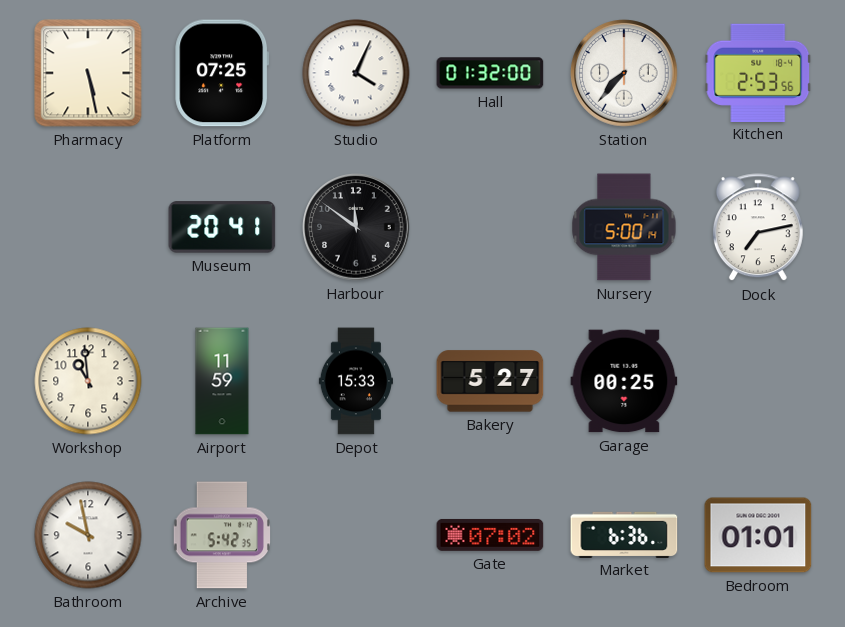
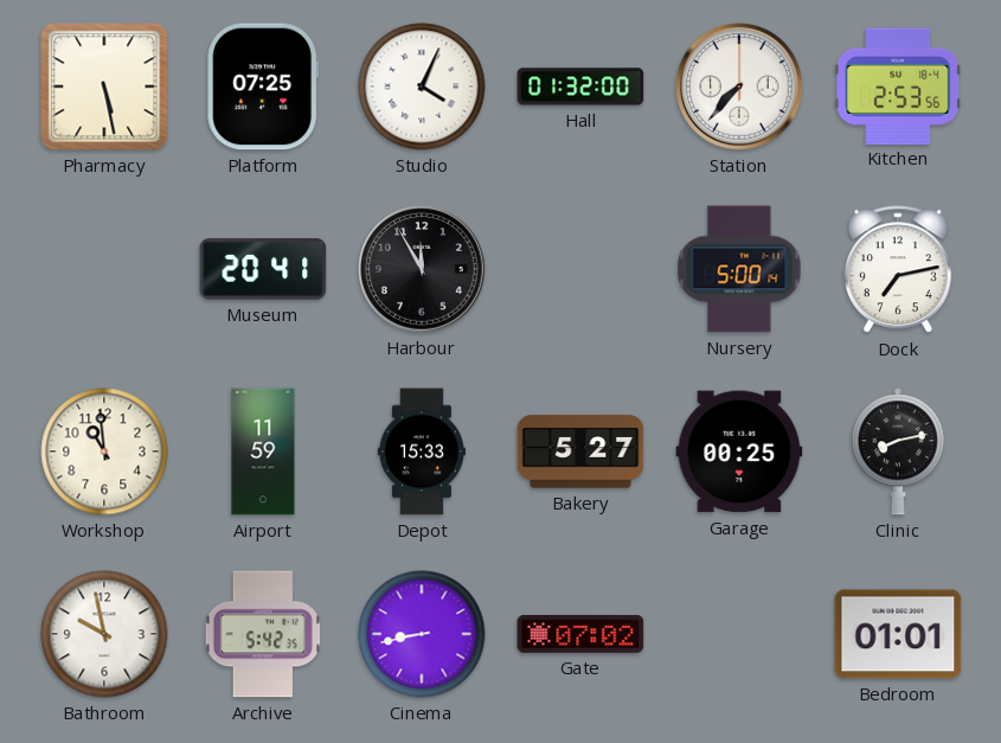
Harbour: 11:51 -> 11:55 (422, 269)
Clinic: none -> 8:13 (898, 451)
Cinema: none -> 8:43 (422, 634)
Market: 6:36 -> none (624, 534)
